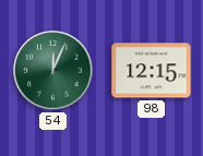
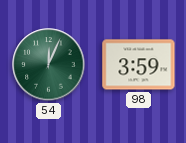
98: 12:15 -> 3:59 (139, 65)
